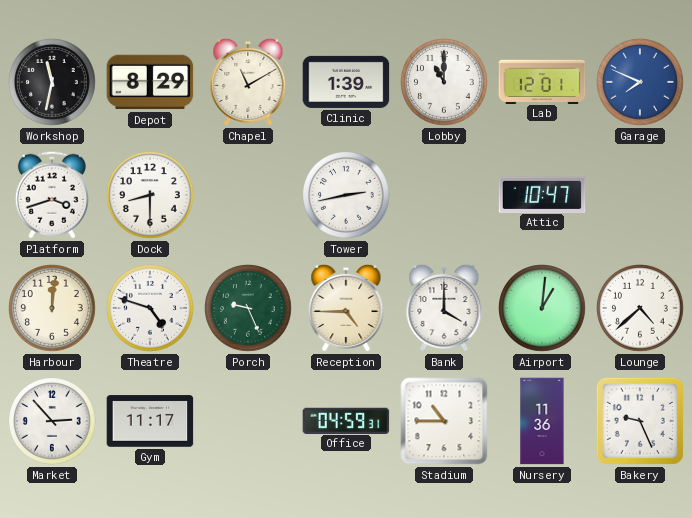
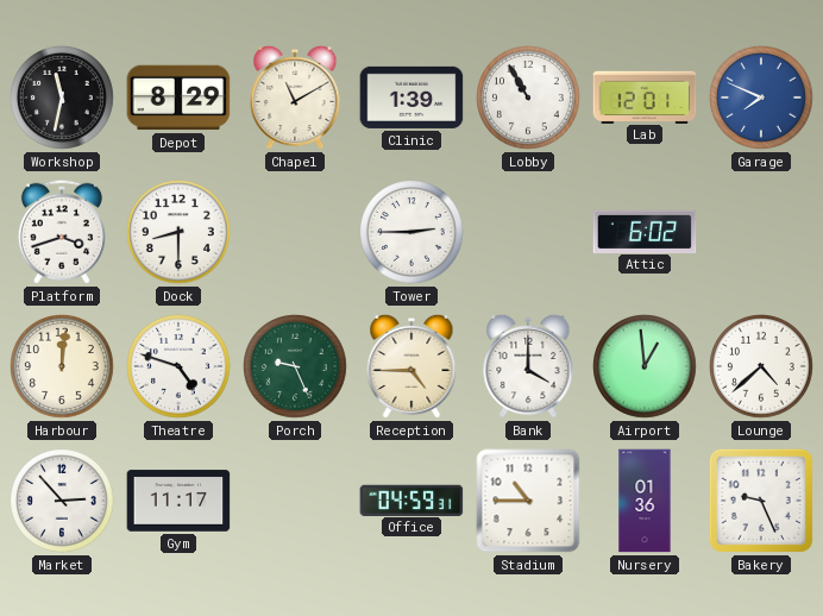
Lobby: 11:00 -> 10:55 (529, 99)
Tower: 2:43 -> 2:45 (413, 233)
Attic: 10:47 -> 6:02 (645, 231)
Airport: 1:01 -> 12:59 (646, 367)
Nursery: 11:36 -> 01:36 (645, 501)
